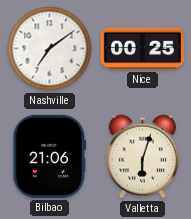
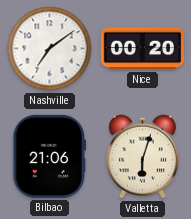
Nice: 00:25 -> 00:20 (142, 49)
